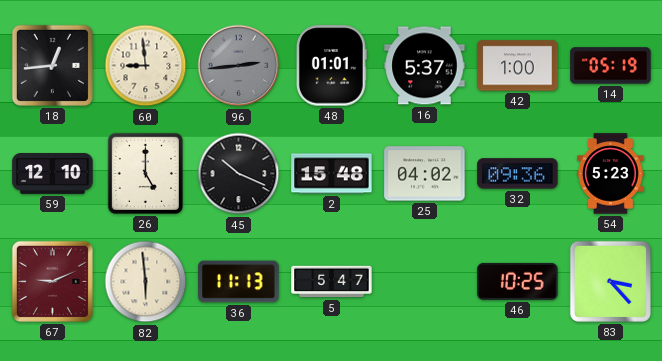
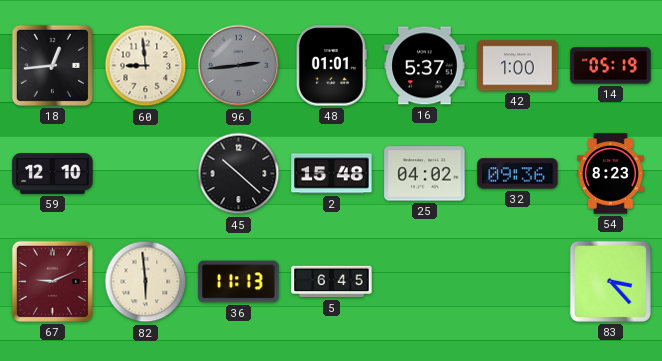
26: 5:00 -> none (145, 173)
45: 10:19 -> 10:22 (239, 174)
54: 5:23 -> 8:23 (611, 174)
5: 5:47 -> 6:45 (332, 282)
46: 10:25 -> none (518, 281)
